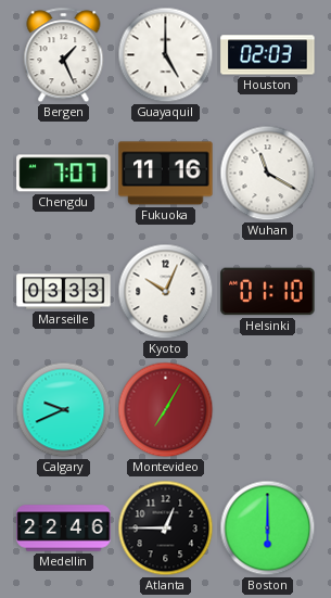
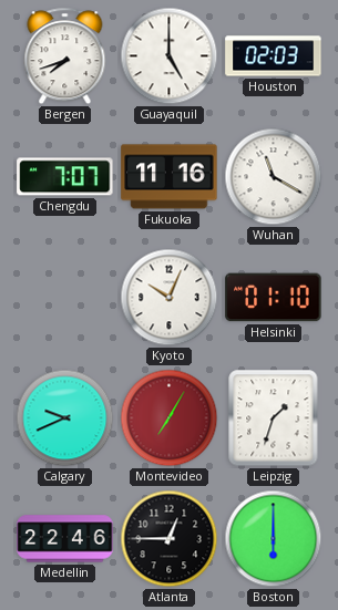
Bergen: 1:26 -> 7:42 (65, 56)
Marseille: 03:33 -> none (64, 292)
Leipzig: none -> 1:33 (274, 418)
